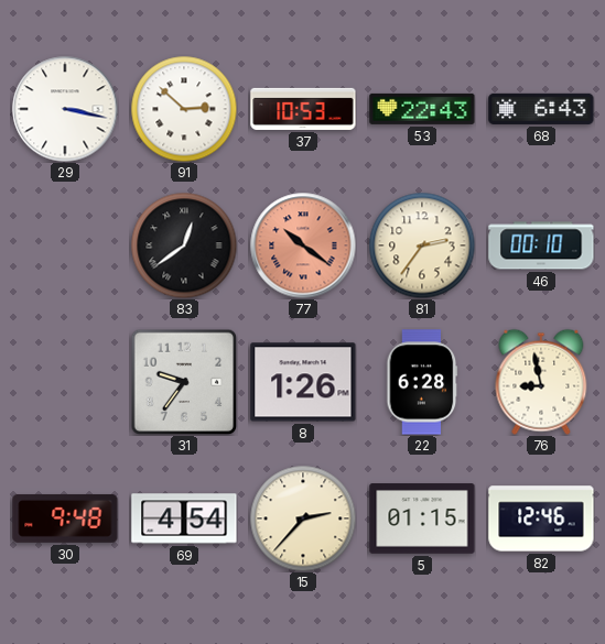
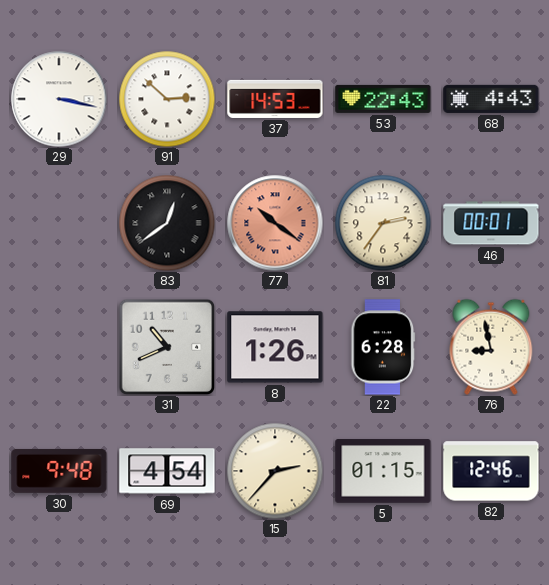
37: 10:53 -> 14:53 (275, 99)
68: 6:43 -> 4:43 (491, 99)
46: 00:10 -> 00:01 (491, 223)
31: 9:36 -> 10:41 (167, 347)
